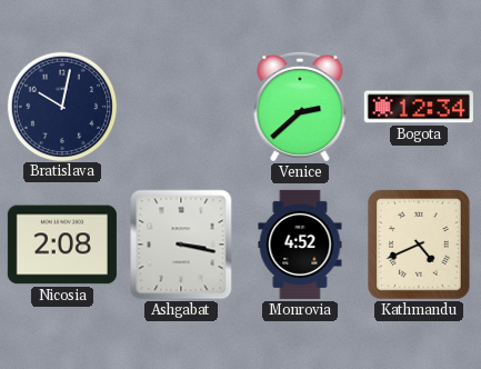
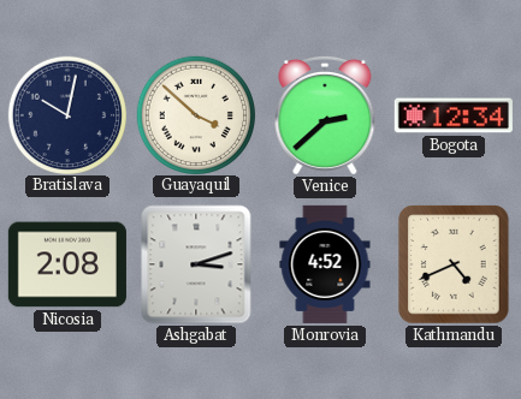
Guayaquil: none -> 3:52 (195, 114)
Ashgabat: 3:17 -> 3:12 (196, 264)
